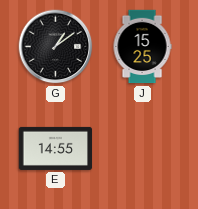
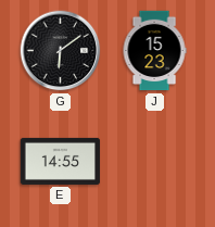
G: 1:09 -> 6:09 (61, 51)
J: 15:25 -> 15:23 (154, 51)
